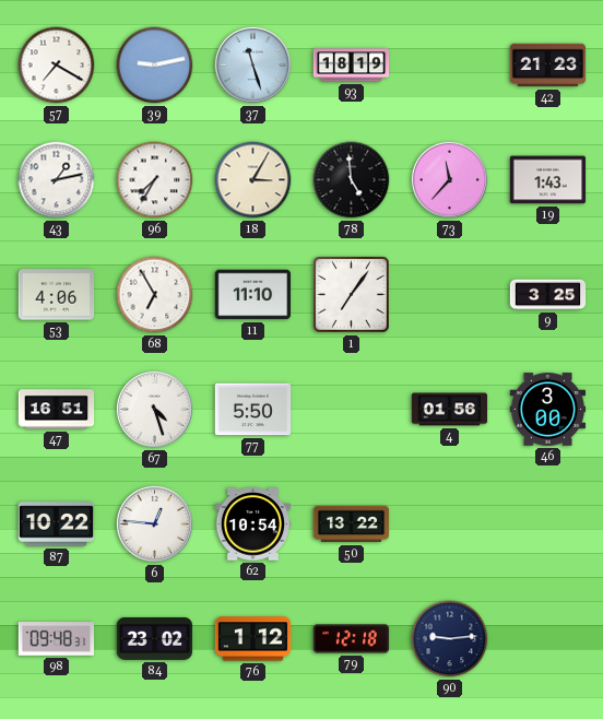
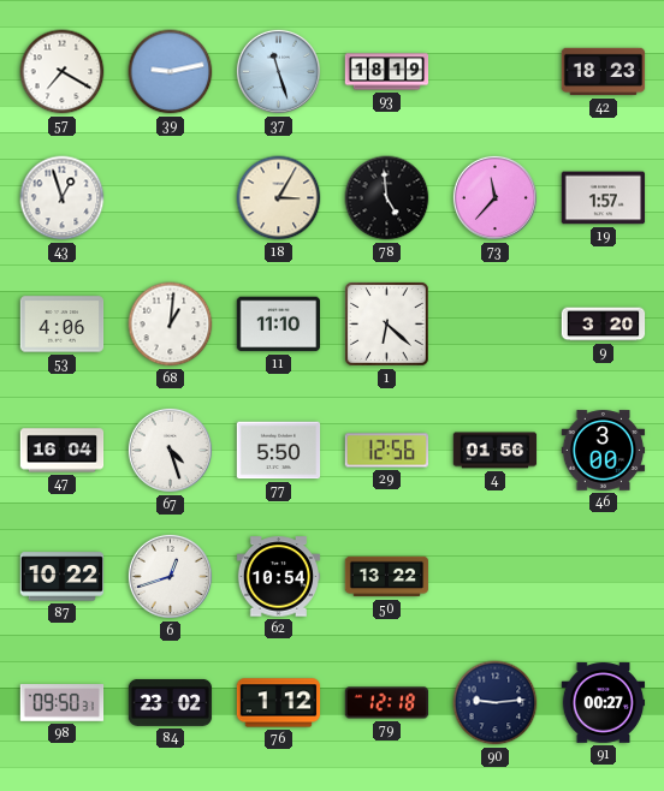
42: 21:23 -> 18:23 (604, 72)
43: 1:13 -> 12:57 (63, 198)
96: 7:35 -> none (155, 180)
19: 1:43 -> 1:57 (604, 198)
68: 6:55 -> 1:01 (171, 325)
1: 7:06 -> 6:22 (387, 325)
9: 3:25 -> 3:20 (604, 325)
47: 16:51 -> 16:04 (63, 451)
29: none -> 12:56 (387, 451)
6: 12:46 -> 12:42 (170, 576)
98: 09:48 -> 09:50 (63, 703)
91: none -> 00:27 (604, 703)
